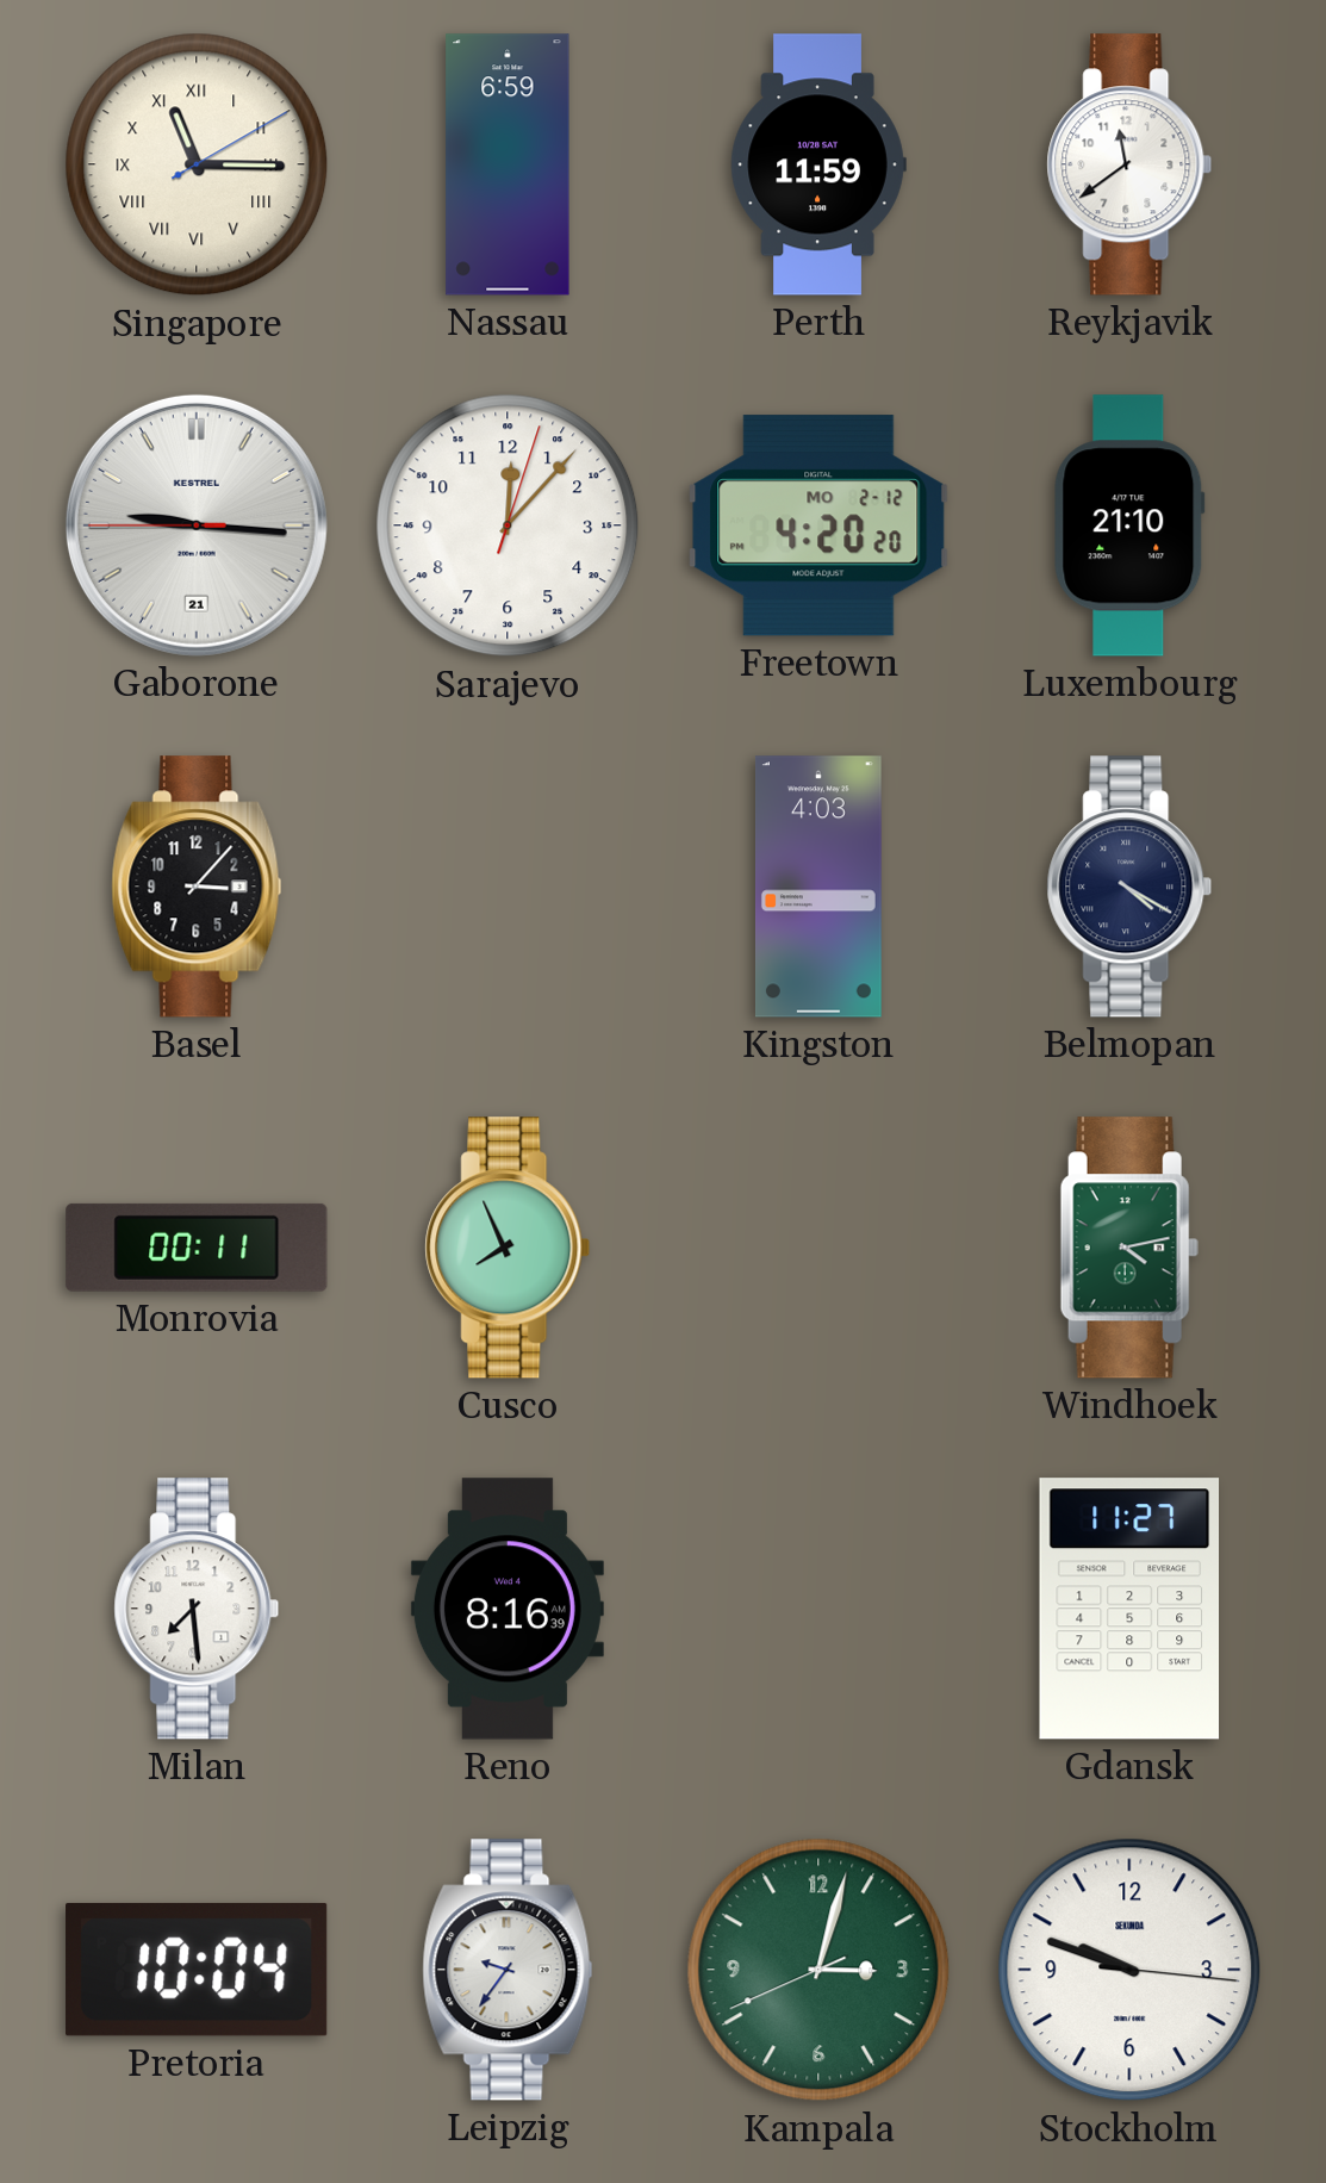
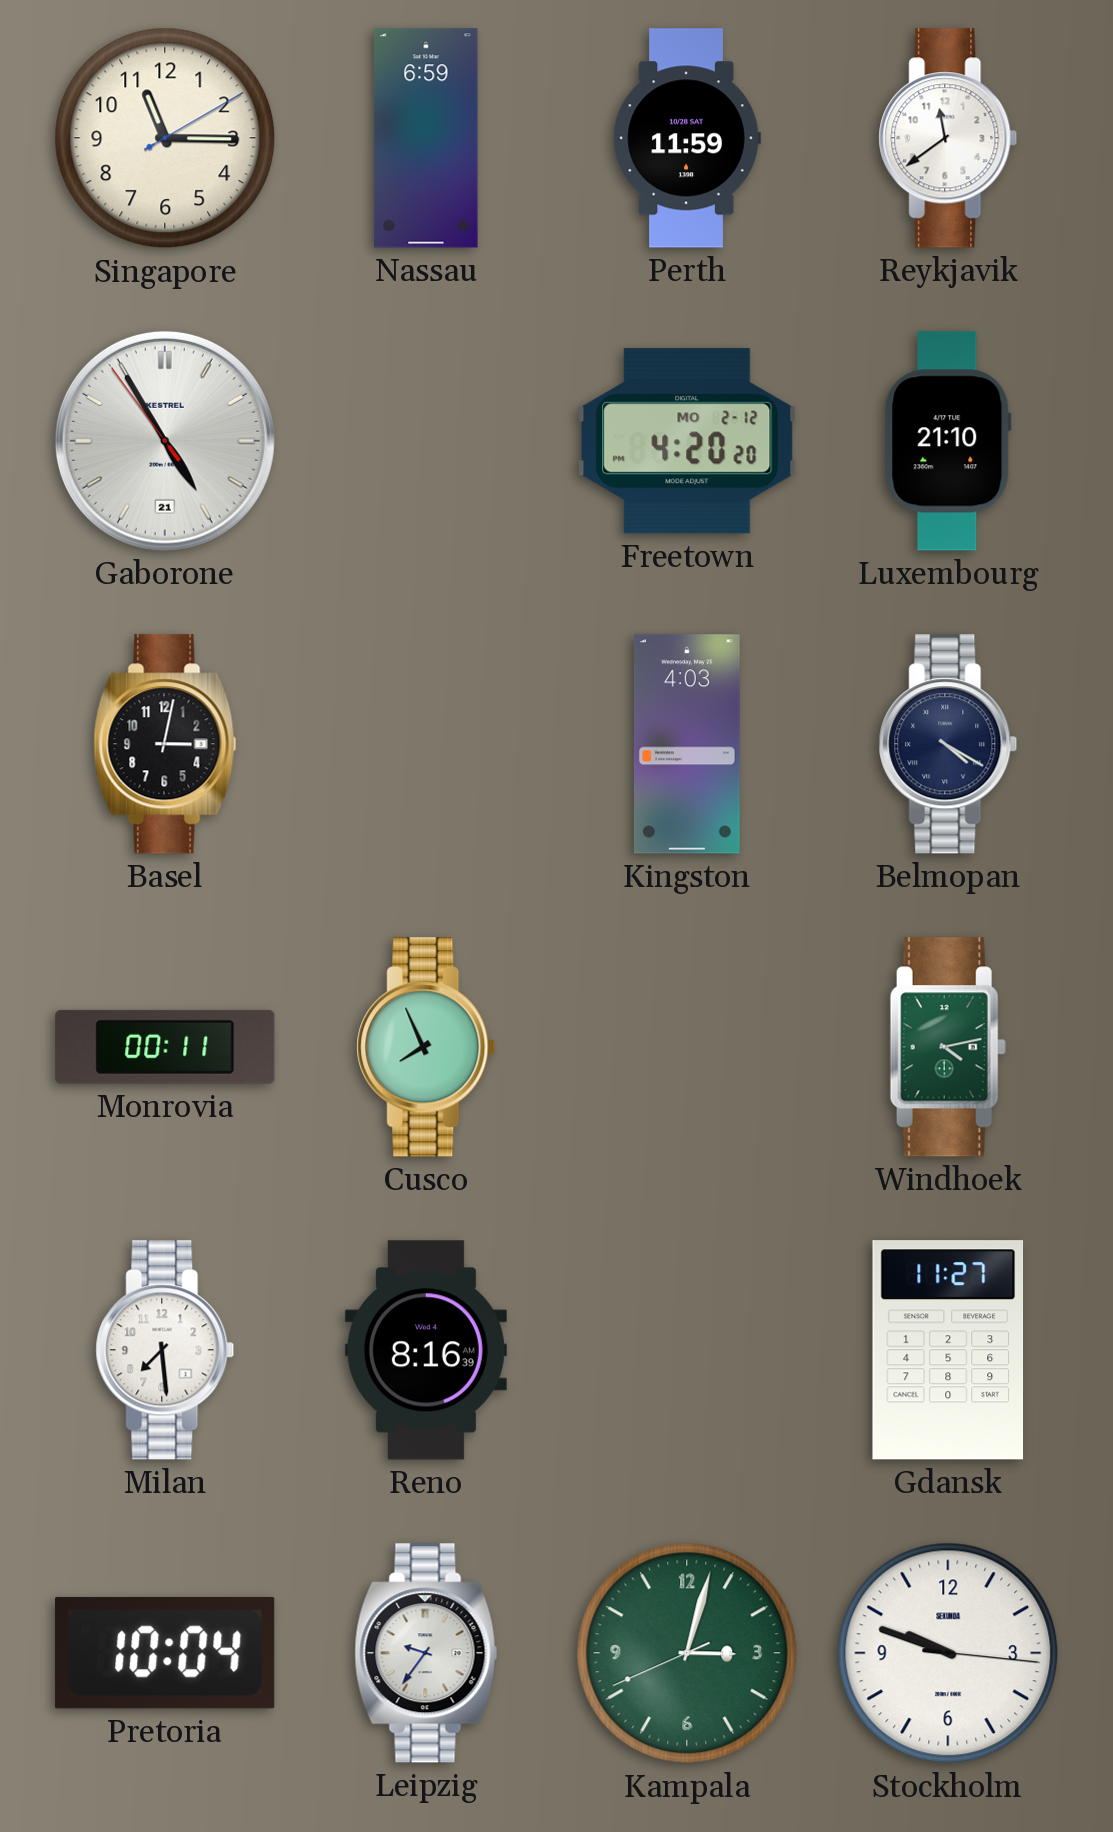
Singapore numerals: Roman -> Arabic (165, 138)
Gaborone: 9:15 -> 4:54 (165, 441)
Sarajevo: 12:07 -> none (508, 525)
Basel: 3:07 -> 3:02 (165, 744)
